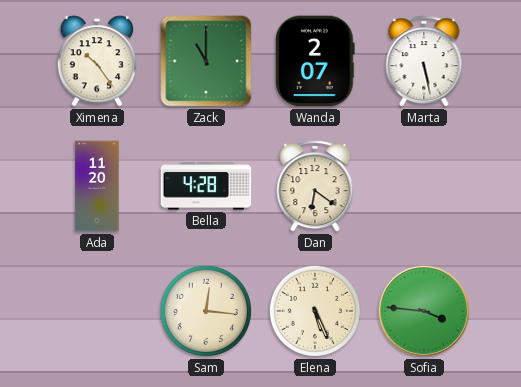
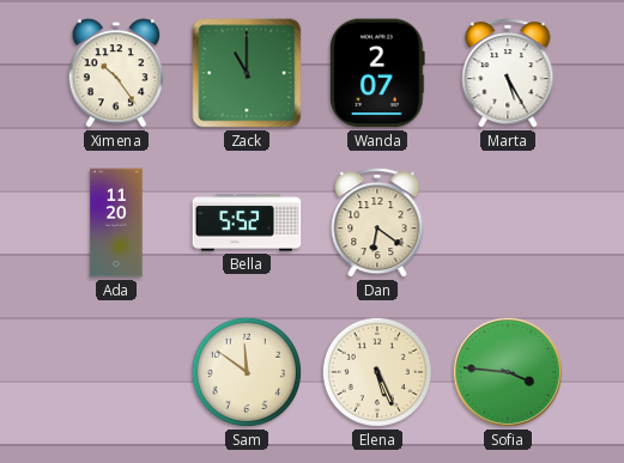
Marta: 5:28 -> 5:25 (508, 73)
Bella: 4:28 -> 5:52 (247, 223)
Sam: 12:16 -> 11:51 (247, 372)
